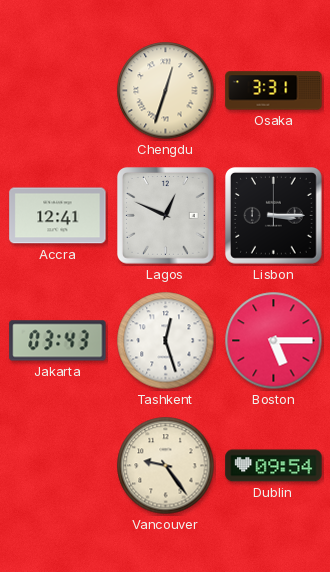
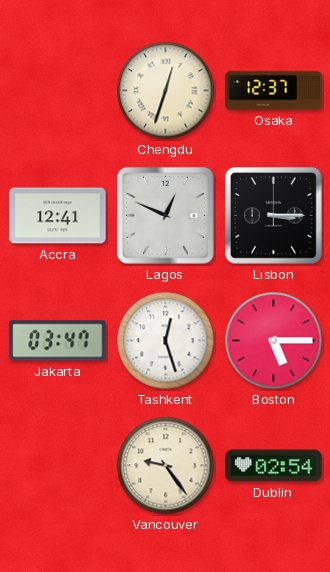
Osaka: 3:31 -> 12:37 (274, 91)
Jakarta: 03:43 -> 03:47 (58, 341)
Dublin: 09:54 -> 02:54 (274, 466)
